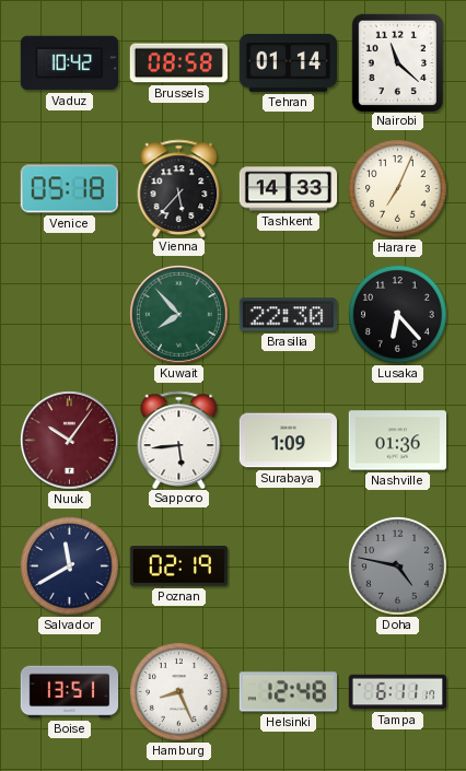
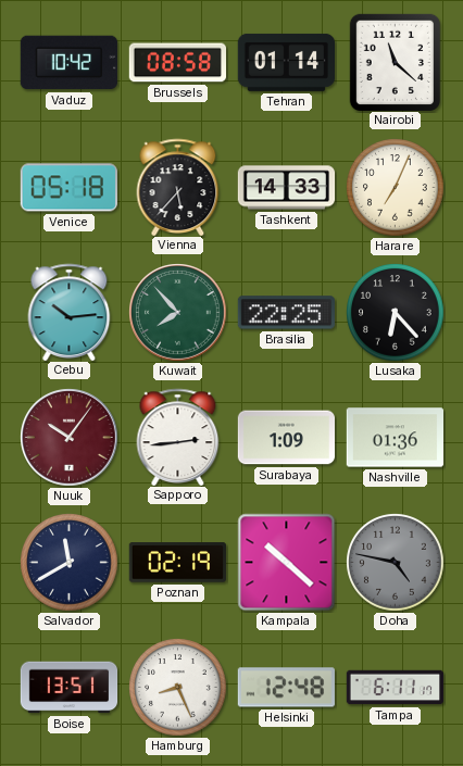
Cebu: none -> 10:14 (70, 312)
Brasilia: 22:30 -> 22:25 (286, 313)
Sapporo: 5:44 -> 2:44 (178, 437)
Kampala: none -> 10:22 (287, 563)
